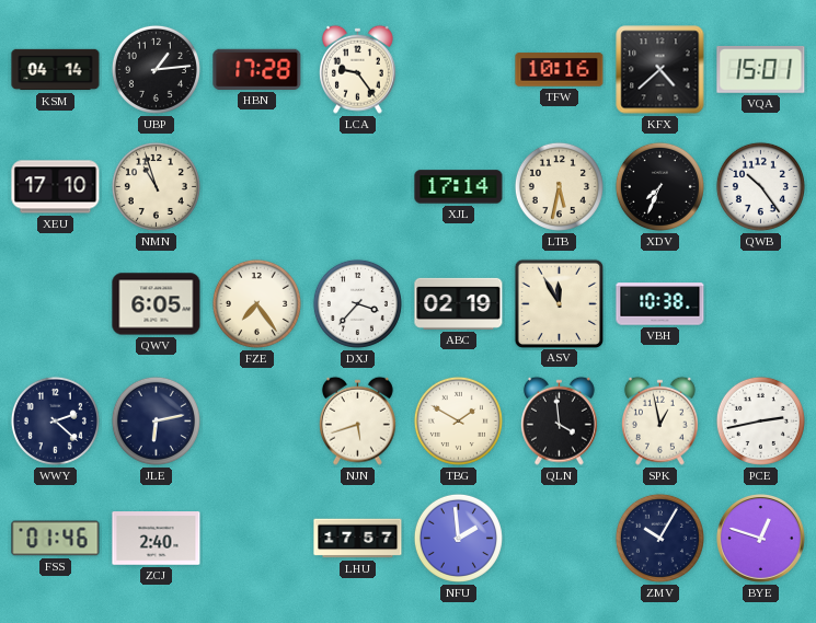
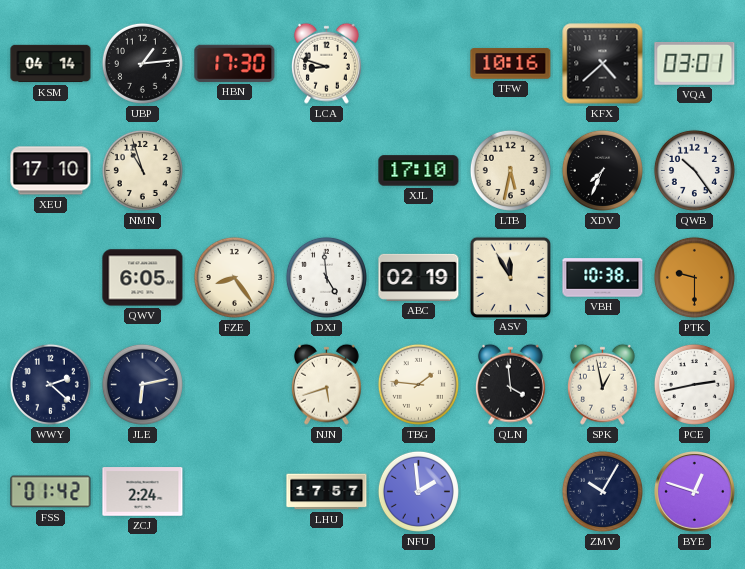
HBN: 17:28 -> 17:30 (235, 63)
LCA: 9:24 -> 8:48 (326, 63)
VQA: 15:01 -> 03:01 (695, 63)
XJL: 17:14 -> 17:10 (419, 171)
FZE: 7:24 -> 8:24 (234, 277)
DXJ: 3:37 -> 4:59 (326, 277)
PTK: none -> 9:30 (694, 277)
TBG: 1:50 -> 1:46 (418, 384)
FSS: 01:46 -> 01:42 (51, 492)
ZCJ: 2:40 -> 2:24 (143, 492)
